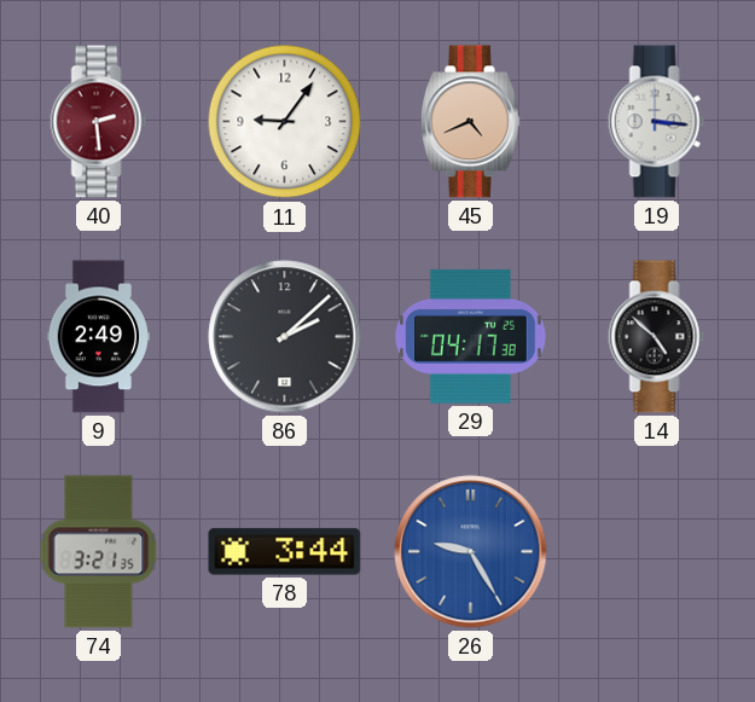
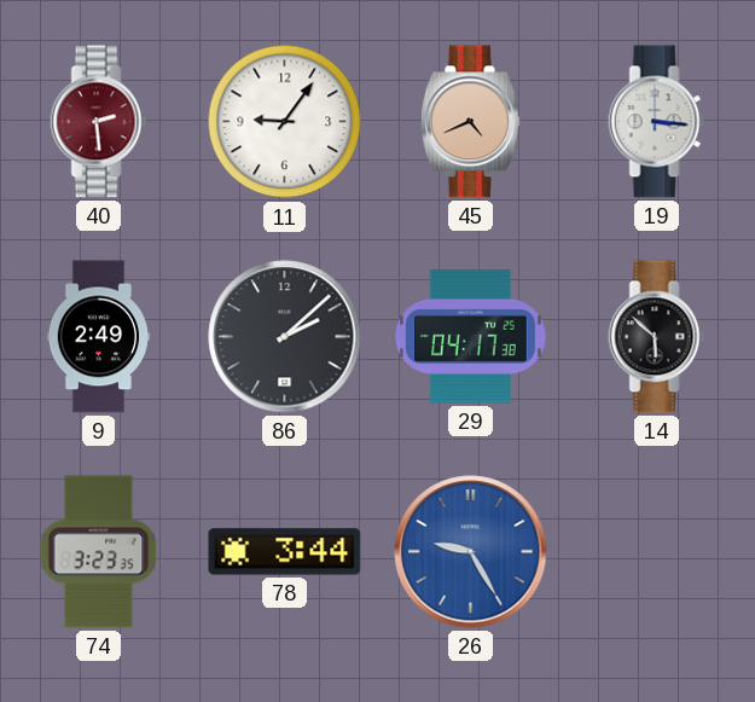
14: 4:52 -> 5:52 (657, 337)
74: 3:21 -> 3:23 (99, 552)
